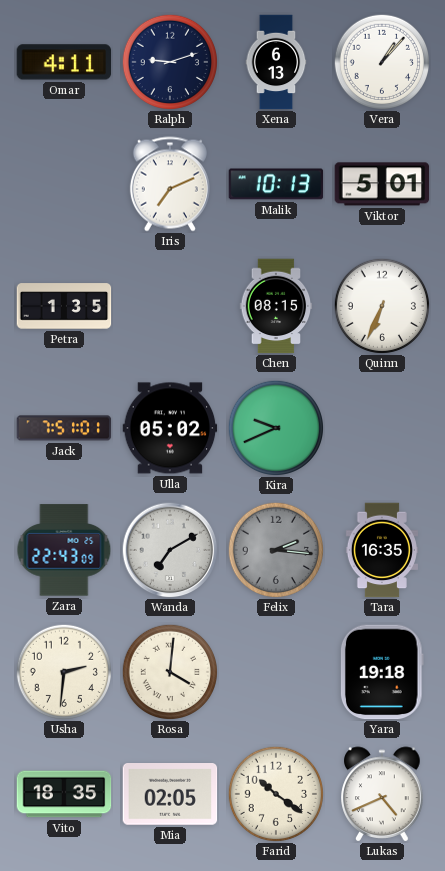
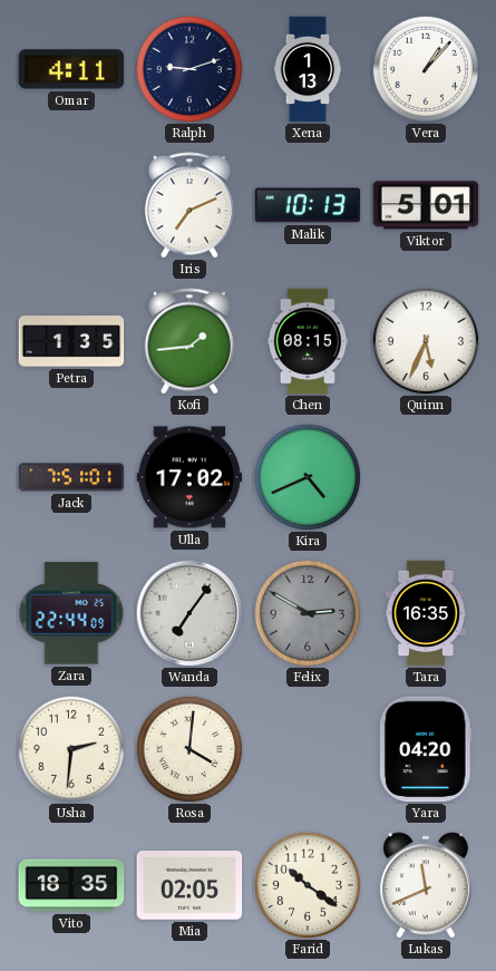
Xena: 6:13 -> 1:13 (308, 69)
Kofi: none -> 1:44 (189, 341)
Quinn: 6:34 -> 5:34 (425, 340)
Ulla: 05:02 -> 17:02 (189, 477)
Kira: 9:41 -> 4:41 (307, 476)
Zara: 22:43 -> 22:44 (71, 613)
Wanda: 7:10 -> 7:06 (189, 613)
Felix: 2:16 -> 2:50 (307, 612)
Yara: 19:18 -> 04:20 (426, 749)
Lukas: 4:41 -> 11:41 (426, 885)
